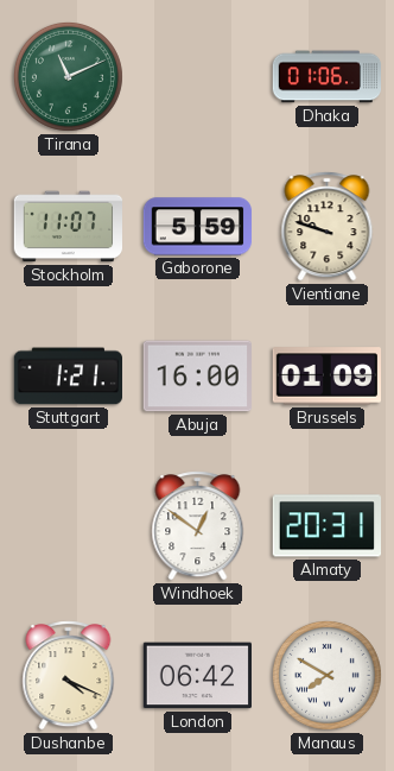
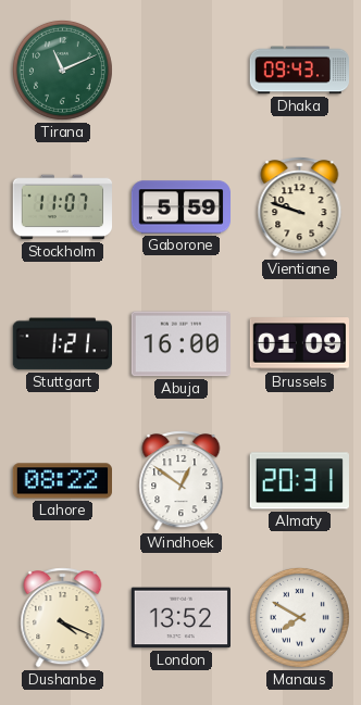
Dhaka: 01:06 -> 09:43 (299, 71)
Lahore: none -> 08:22 (62, 481)
London: 06:42 -> 13:52 (180, 618)
